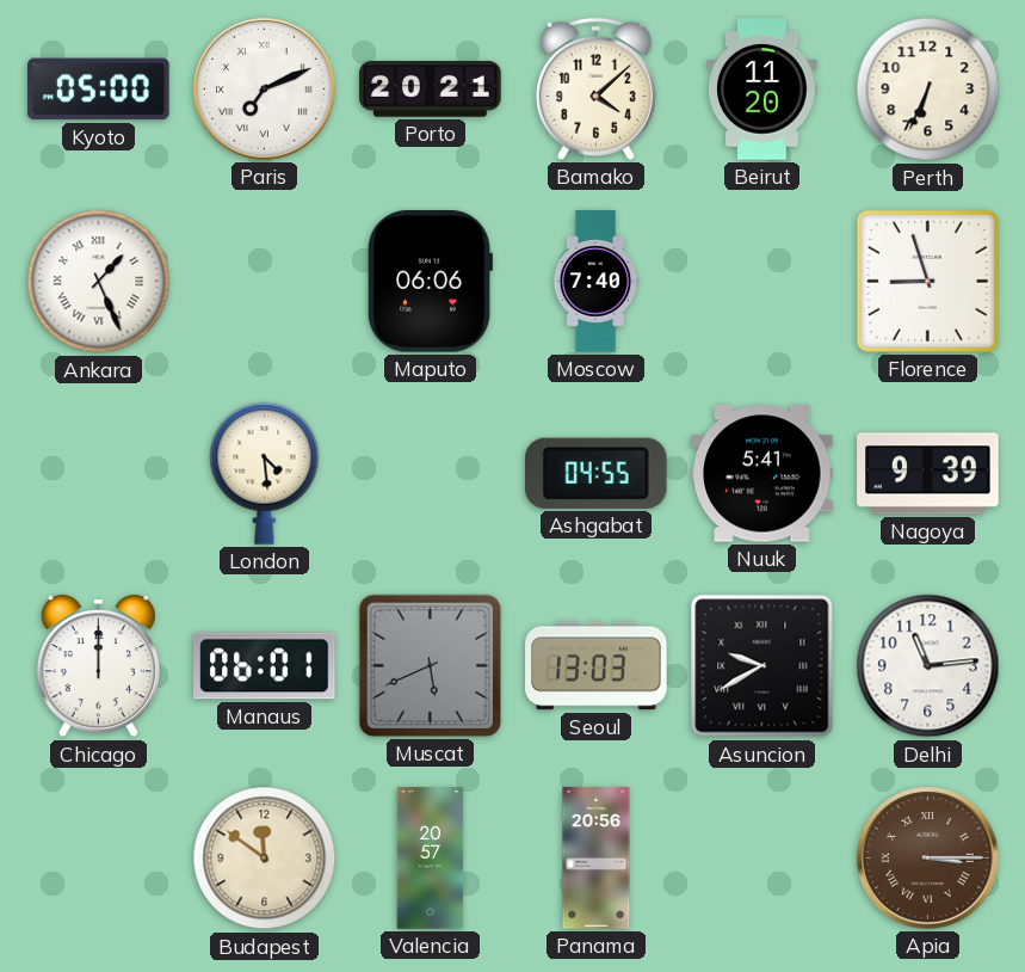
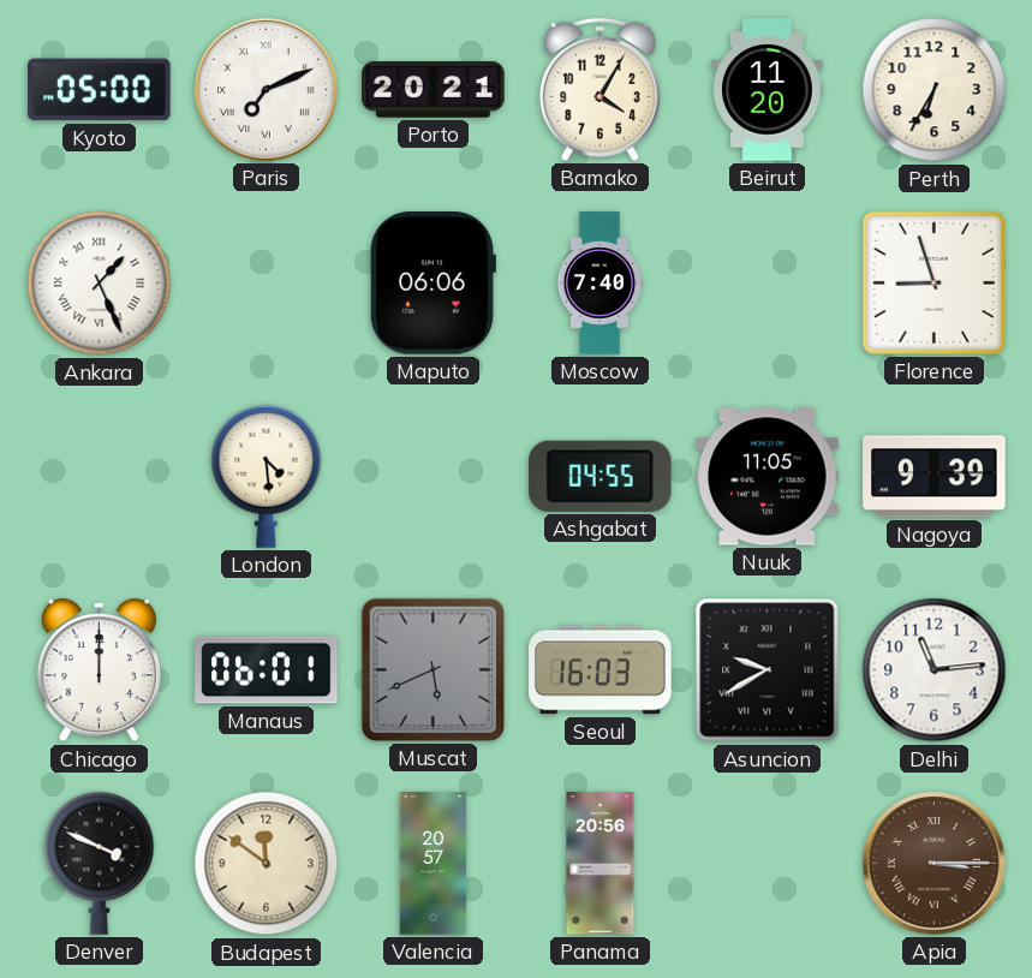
Bamako: 4:08 -> 4:05 (599, 89)
Perth: 6:34 -> 6:35 (935, 90)
Nuuk: 5:41 -> 11:05 (768, 477)
Seoul: 13:03 -> 16:03 (601, 670)
Denver: none -> 3:49 (100, 863)
